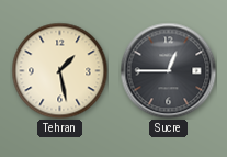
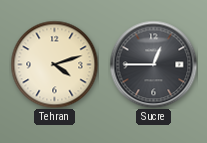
Tehran: 1:28 -> 4:12 (54, 64)
